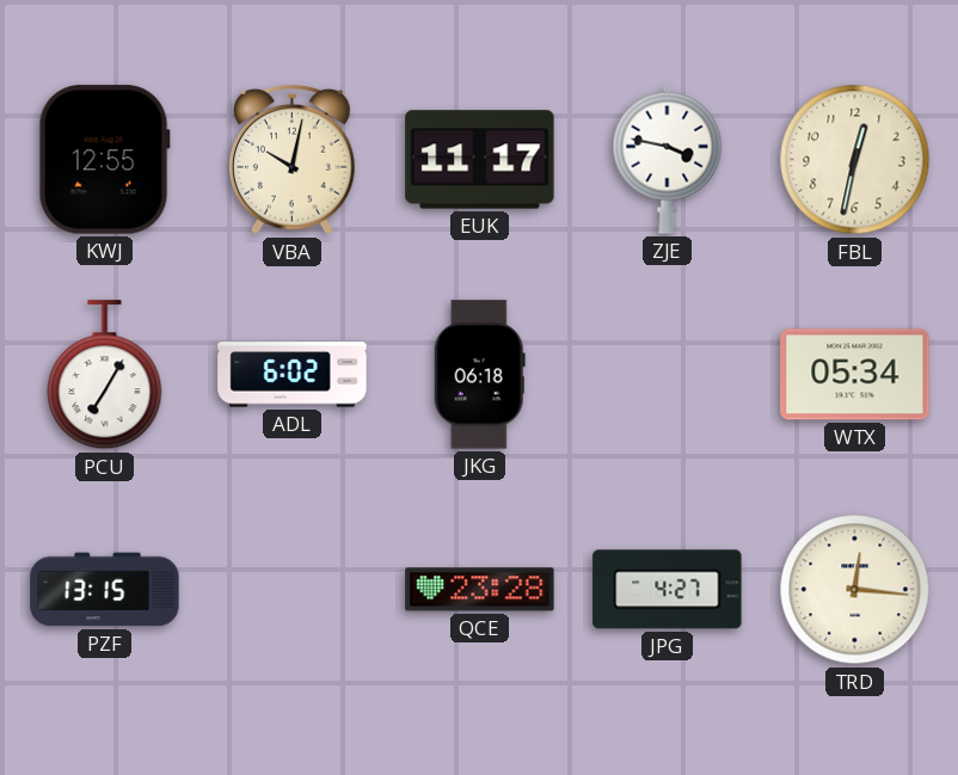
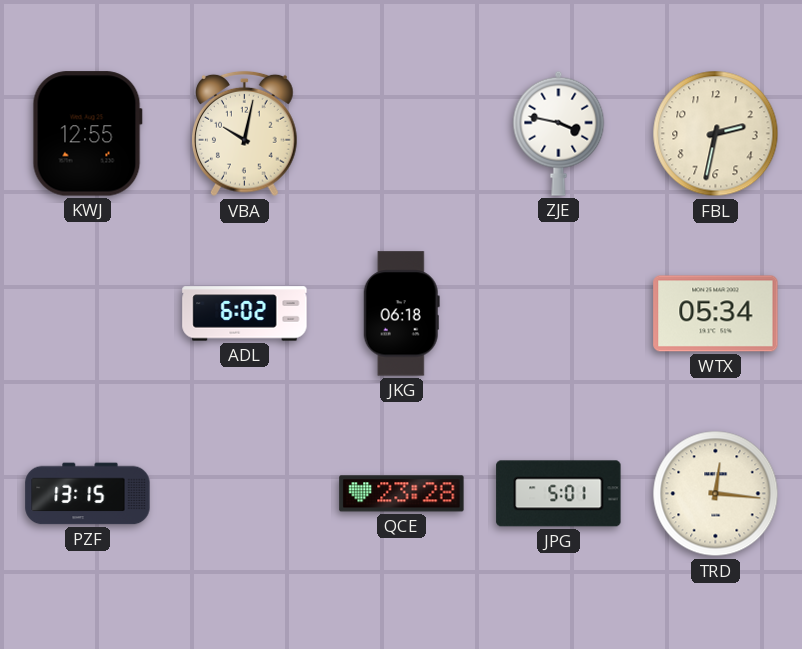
EUK: 11:17 -> none (480, 160)
FBL: 12:32 -> 2:32 (716, 134)
PCU: 7:05 -> none (105, 375)
JPG: 4:27 -> 5:01 (559, 494)
